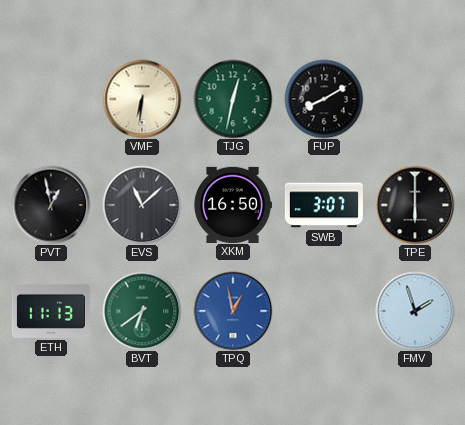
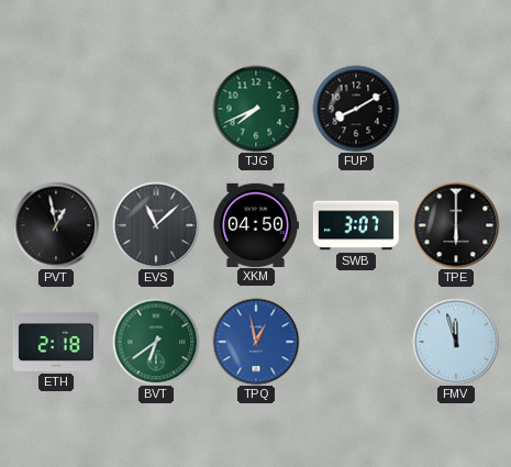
VMF: 6:31 -> none (142, 99)
TJG: 12:32 -> 7:41 (256, 109)
XKM: 16:50 -> 04:50 (256, 224)
ETH: 11:13 -> 2:18 (56, 342)
FMV: 1:57 -> 11:57 (456, 342)
